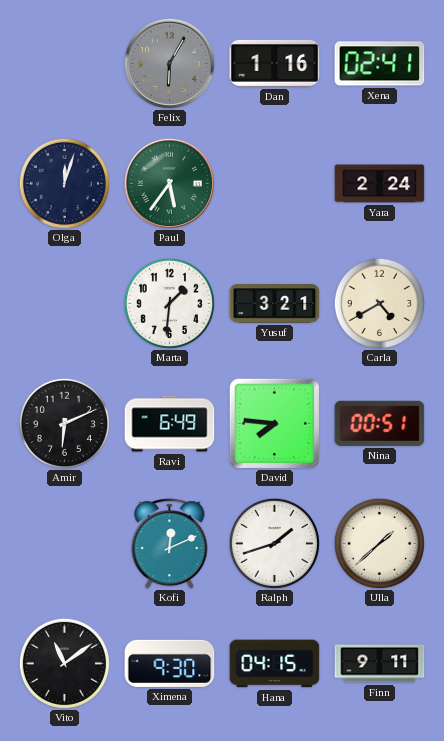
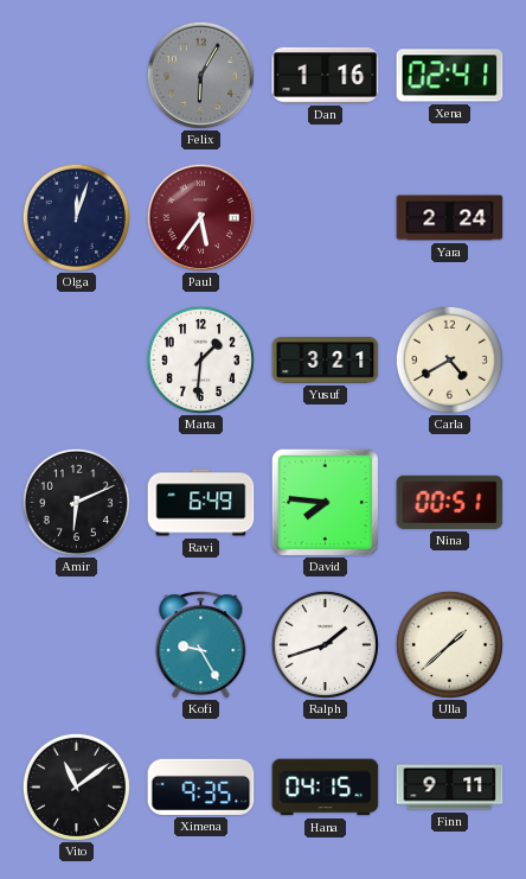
Paul dial: green -> burgundy (200, 217)
Kofi: 12:11 -> 9:25 (201, 645)
Ximena: 9:30 -> 9:35 (201, 786)
